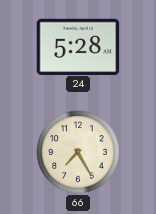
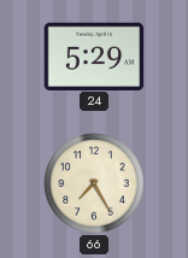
24: 5:28 -> 5:29 (94, 55)
